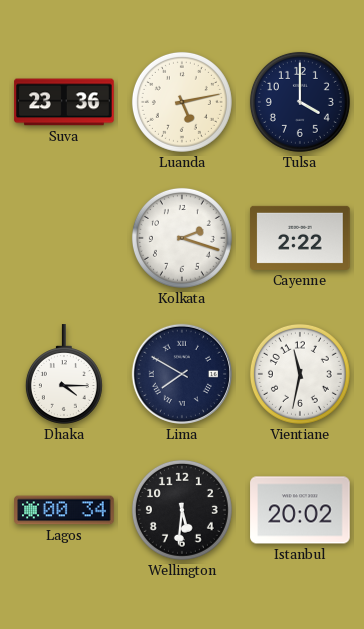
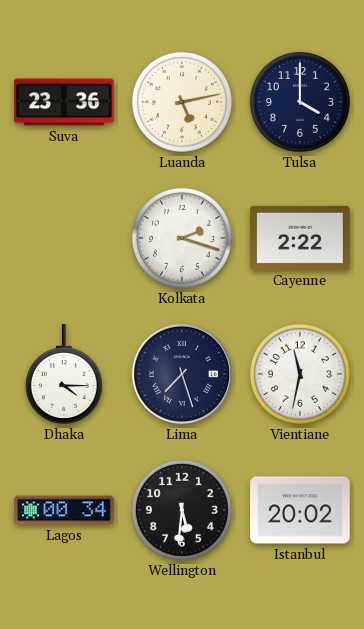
Lima: 7:50 -> 7:27 (182, 374)
